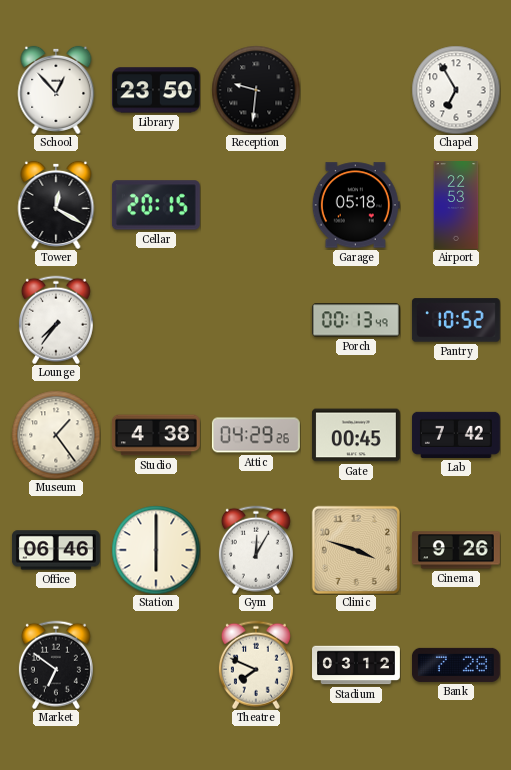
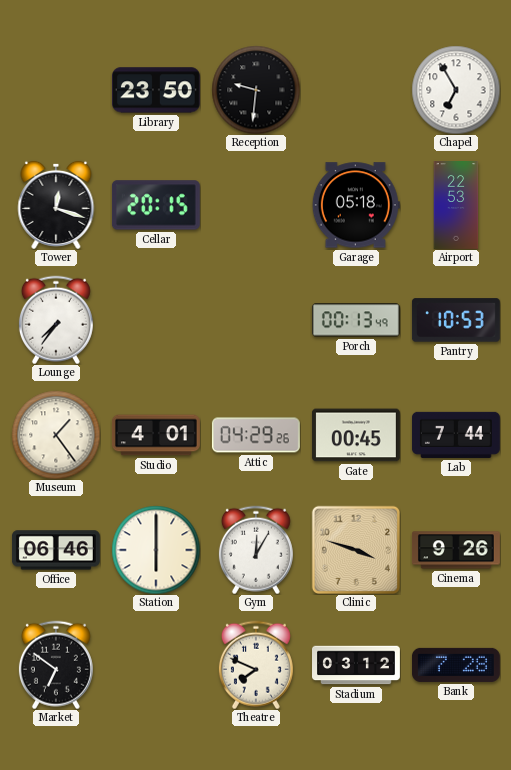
School: 12:53 -> none (56, 90)
Tower: 12:20 -> 12:18 (56, 205)
Pantry: 10:52 -> 10:53 (456, 320)
Studio: 4:38 -> 4:01 (156, 435)
Lab: 7:42 -> 7:44 (456, 435)
